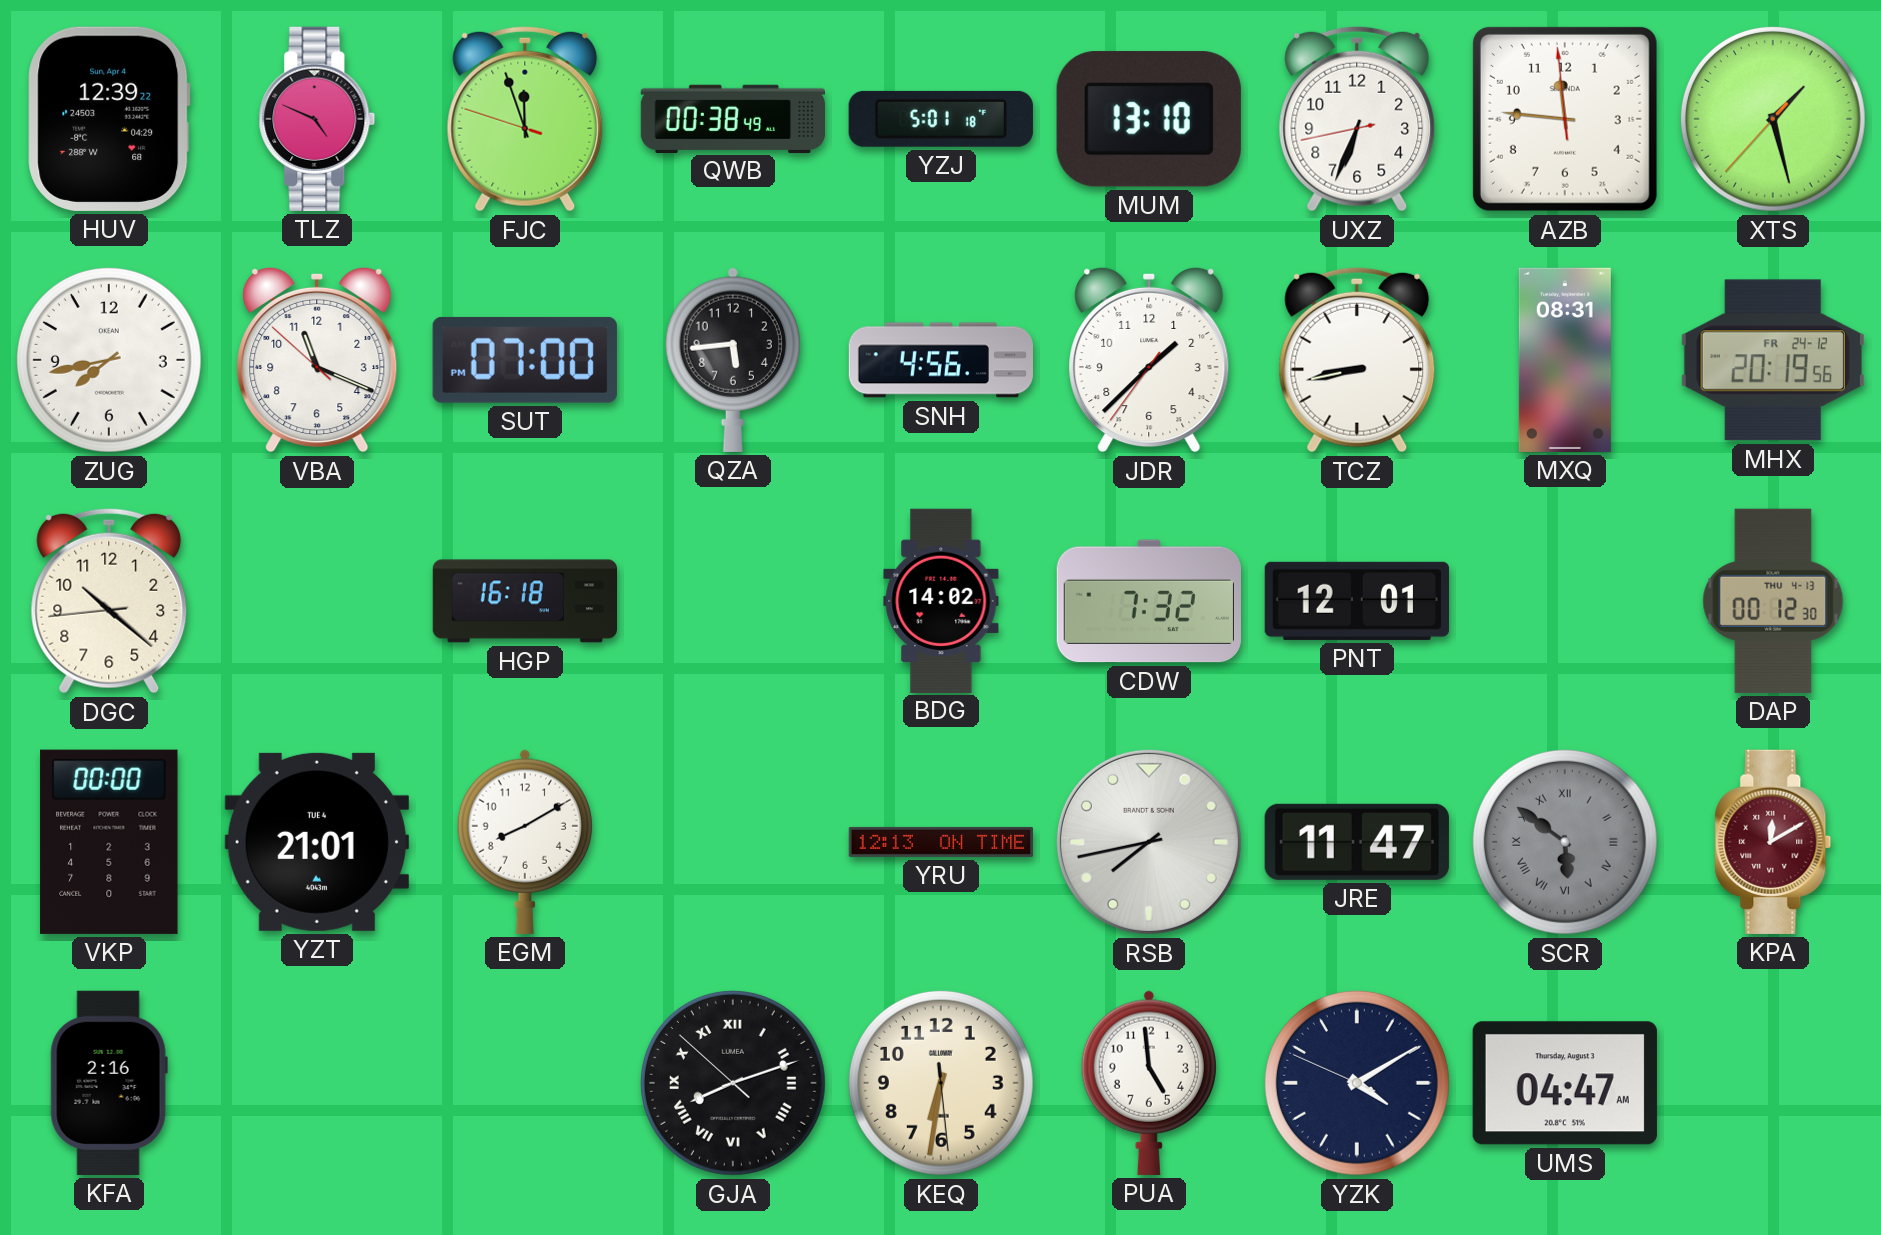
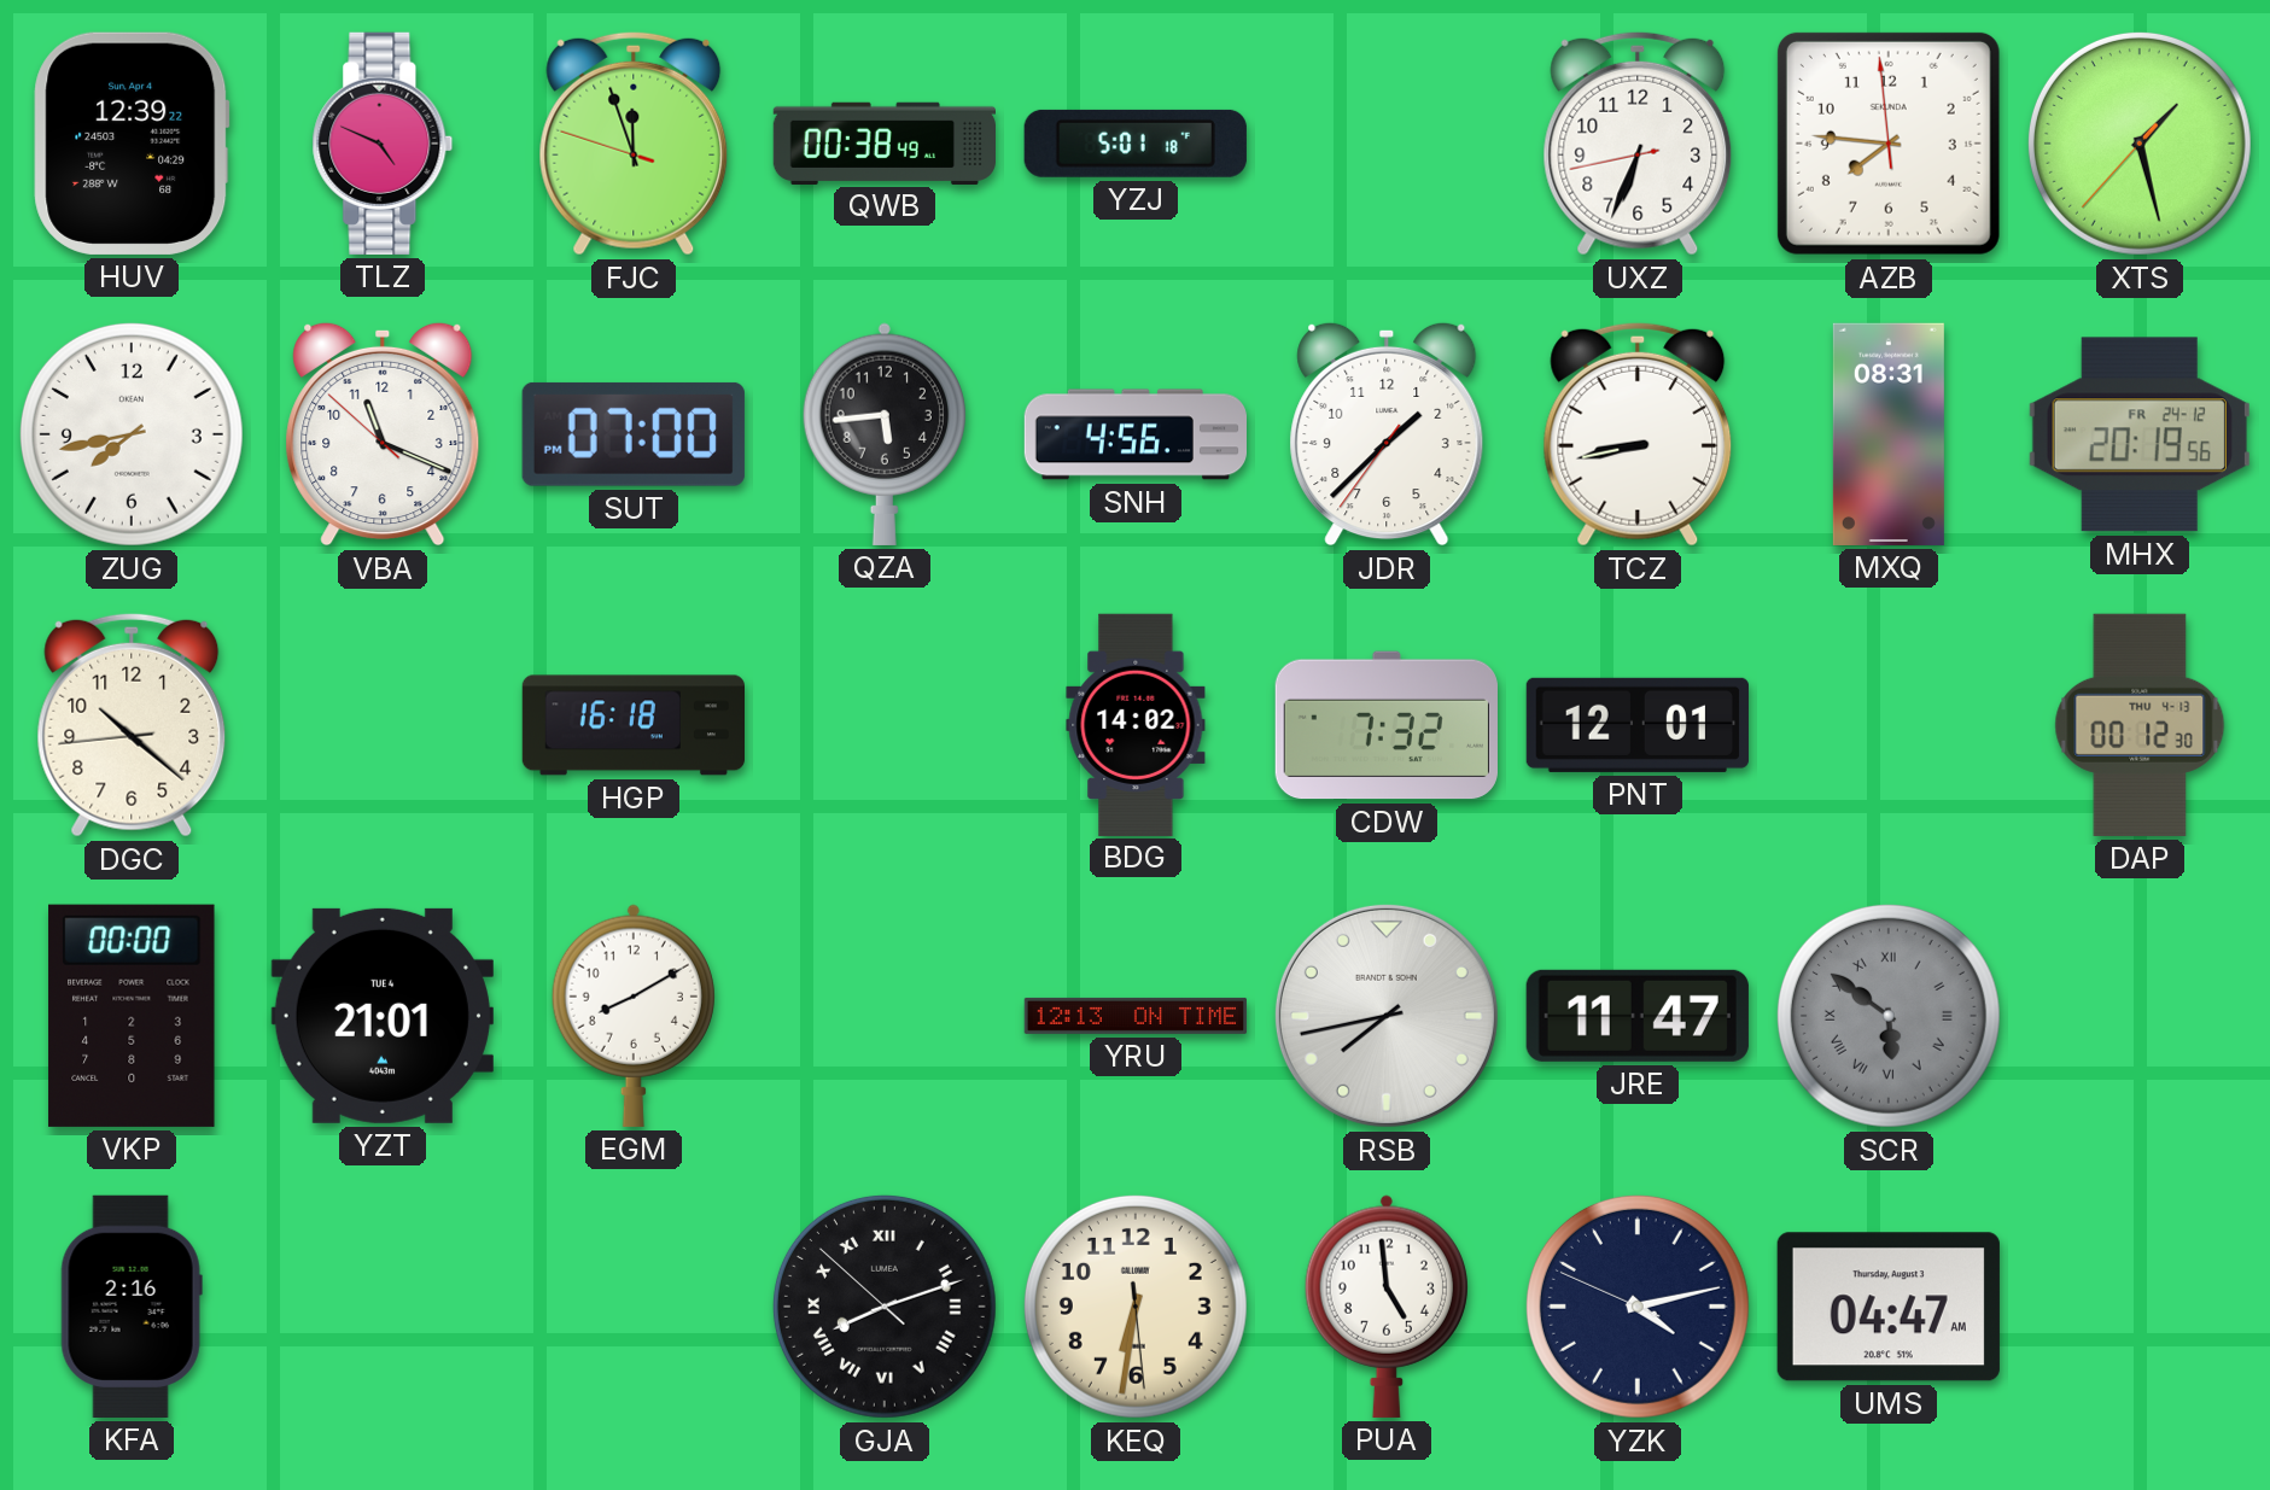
MUM: 13:10 -> none (1149, 119)
AZB: 11:45 -> 7:45 (1889, 144)
KPA: 12:10 -> none (1773, 842)
YZK: 4:09 -> 4:12 (1638, 1307)
